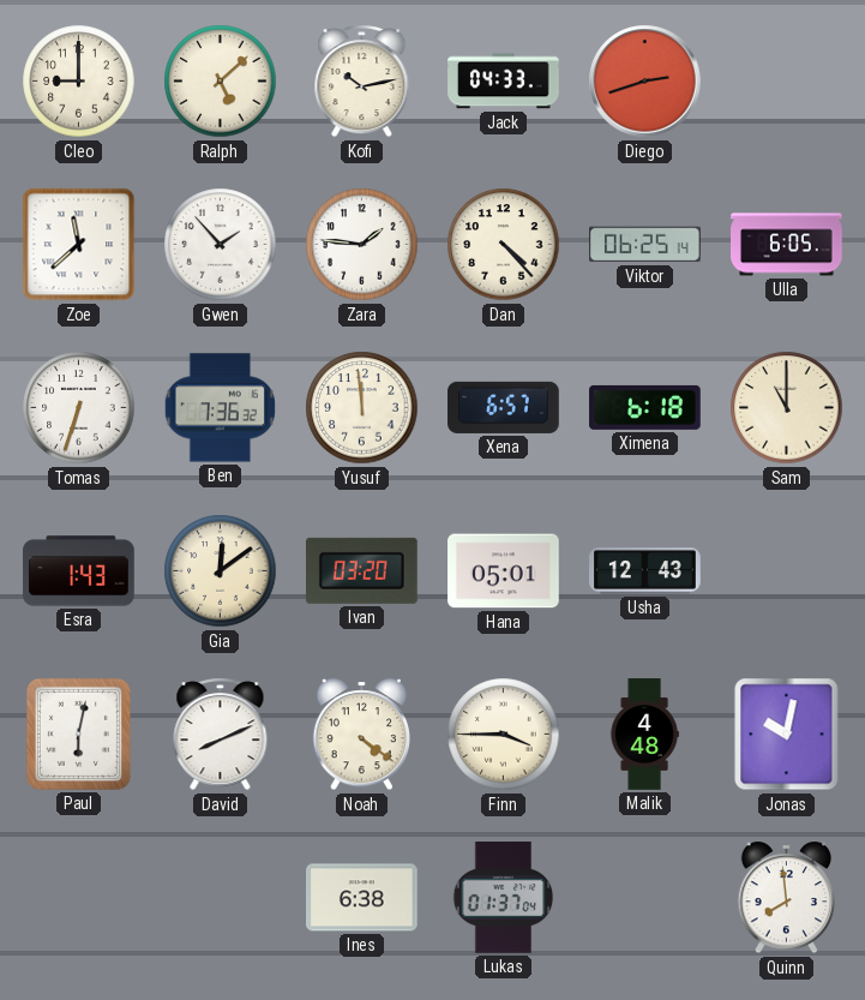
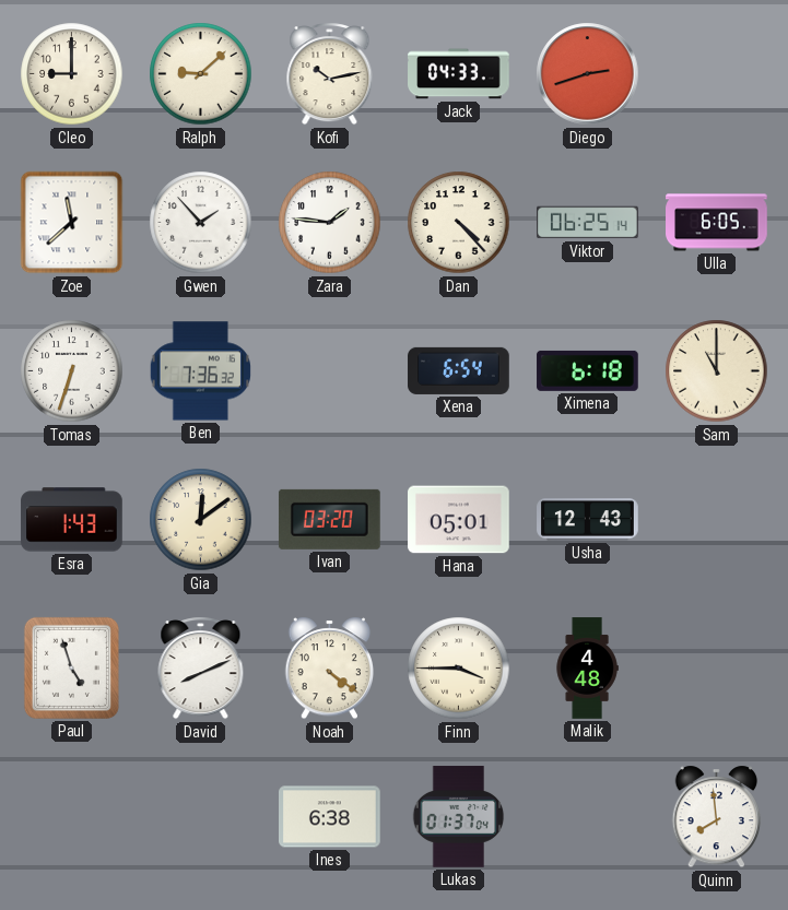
Ralph: 5:08 -> 9:08 (201, 74)
Yusuf: 11:59 -> none (362, 408)
Xena: 6:57 -> 6:54 (459, 370)
Paul: 6:02 -> 4:57 (71, 667)
Jonas: 10:02 -> none (787, 735)
